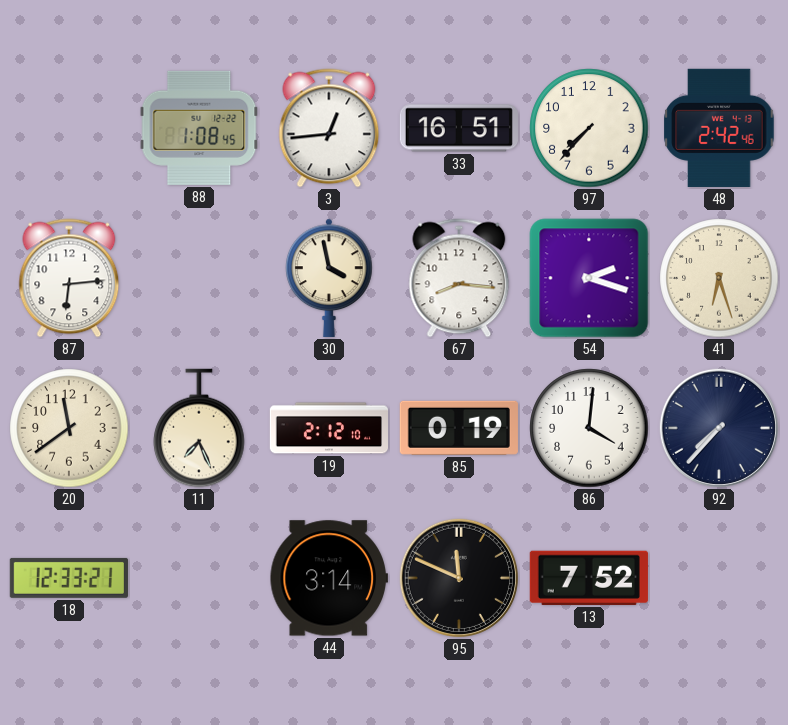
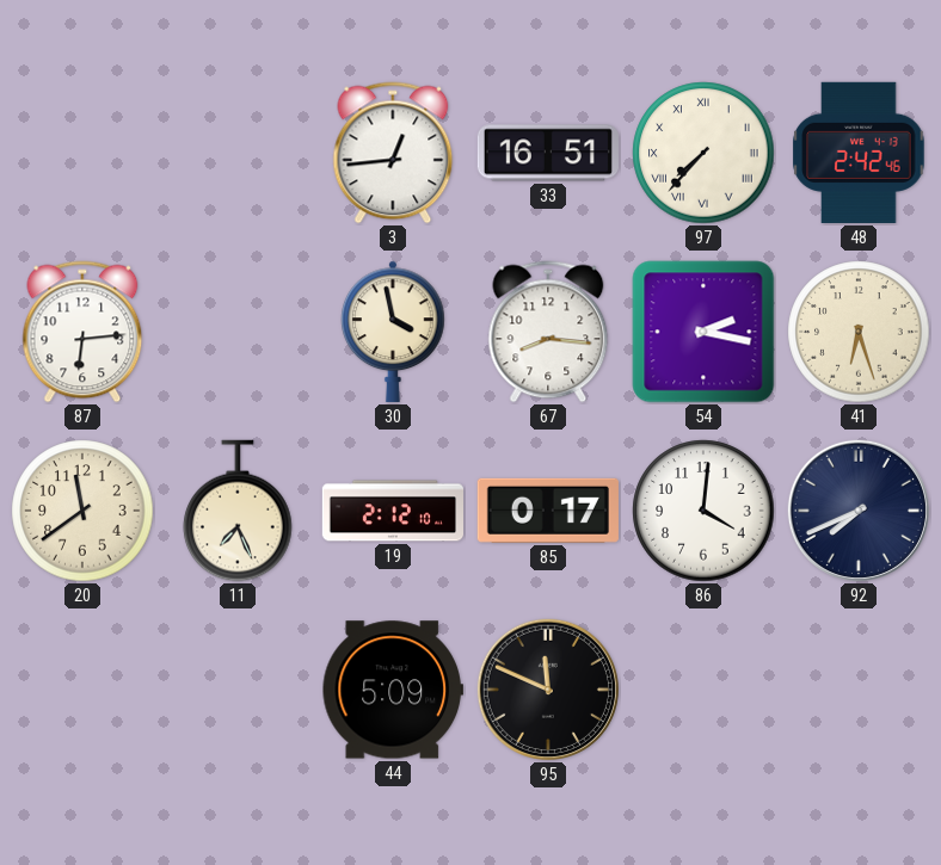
88: 1:08 -> none (199, 128)
97 numerals: Arabic -> Roman (703, 153)
54: 2:18 -> 2:17 (703, 332)
85: 0:19 -> 0:17 (548, 511)
92: 7:37 -> 7:41 (859, 511)
18: 12:33 -> none (69, 578)
44: 3:14 -> 5:09 (393, 690)
13: 7:52 -> none (589, 578)
